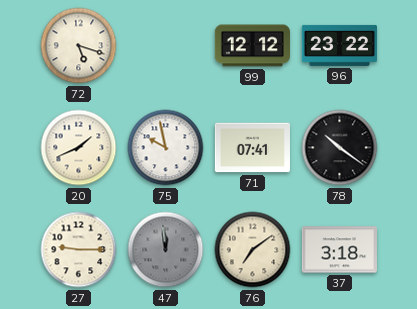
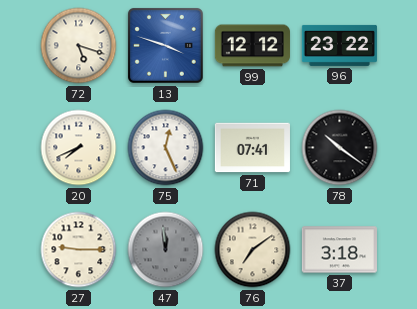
13: none -> 3:48 (165, 45)
20: 1:41 -> 7:41 (79, 148)
75: 9:58 -> 12:26 (166, 148)
